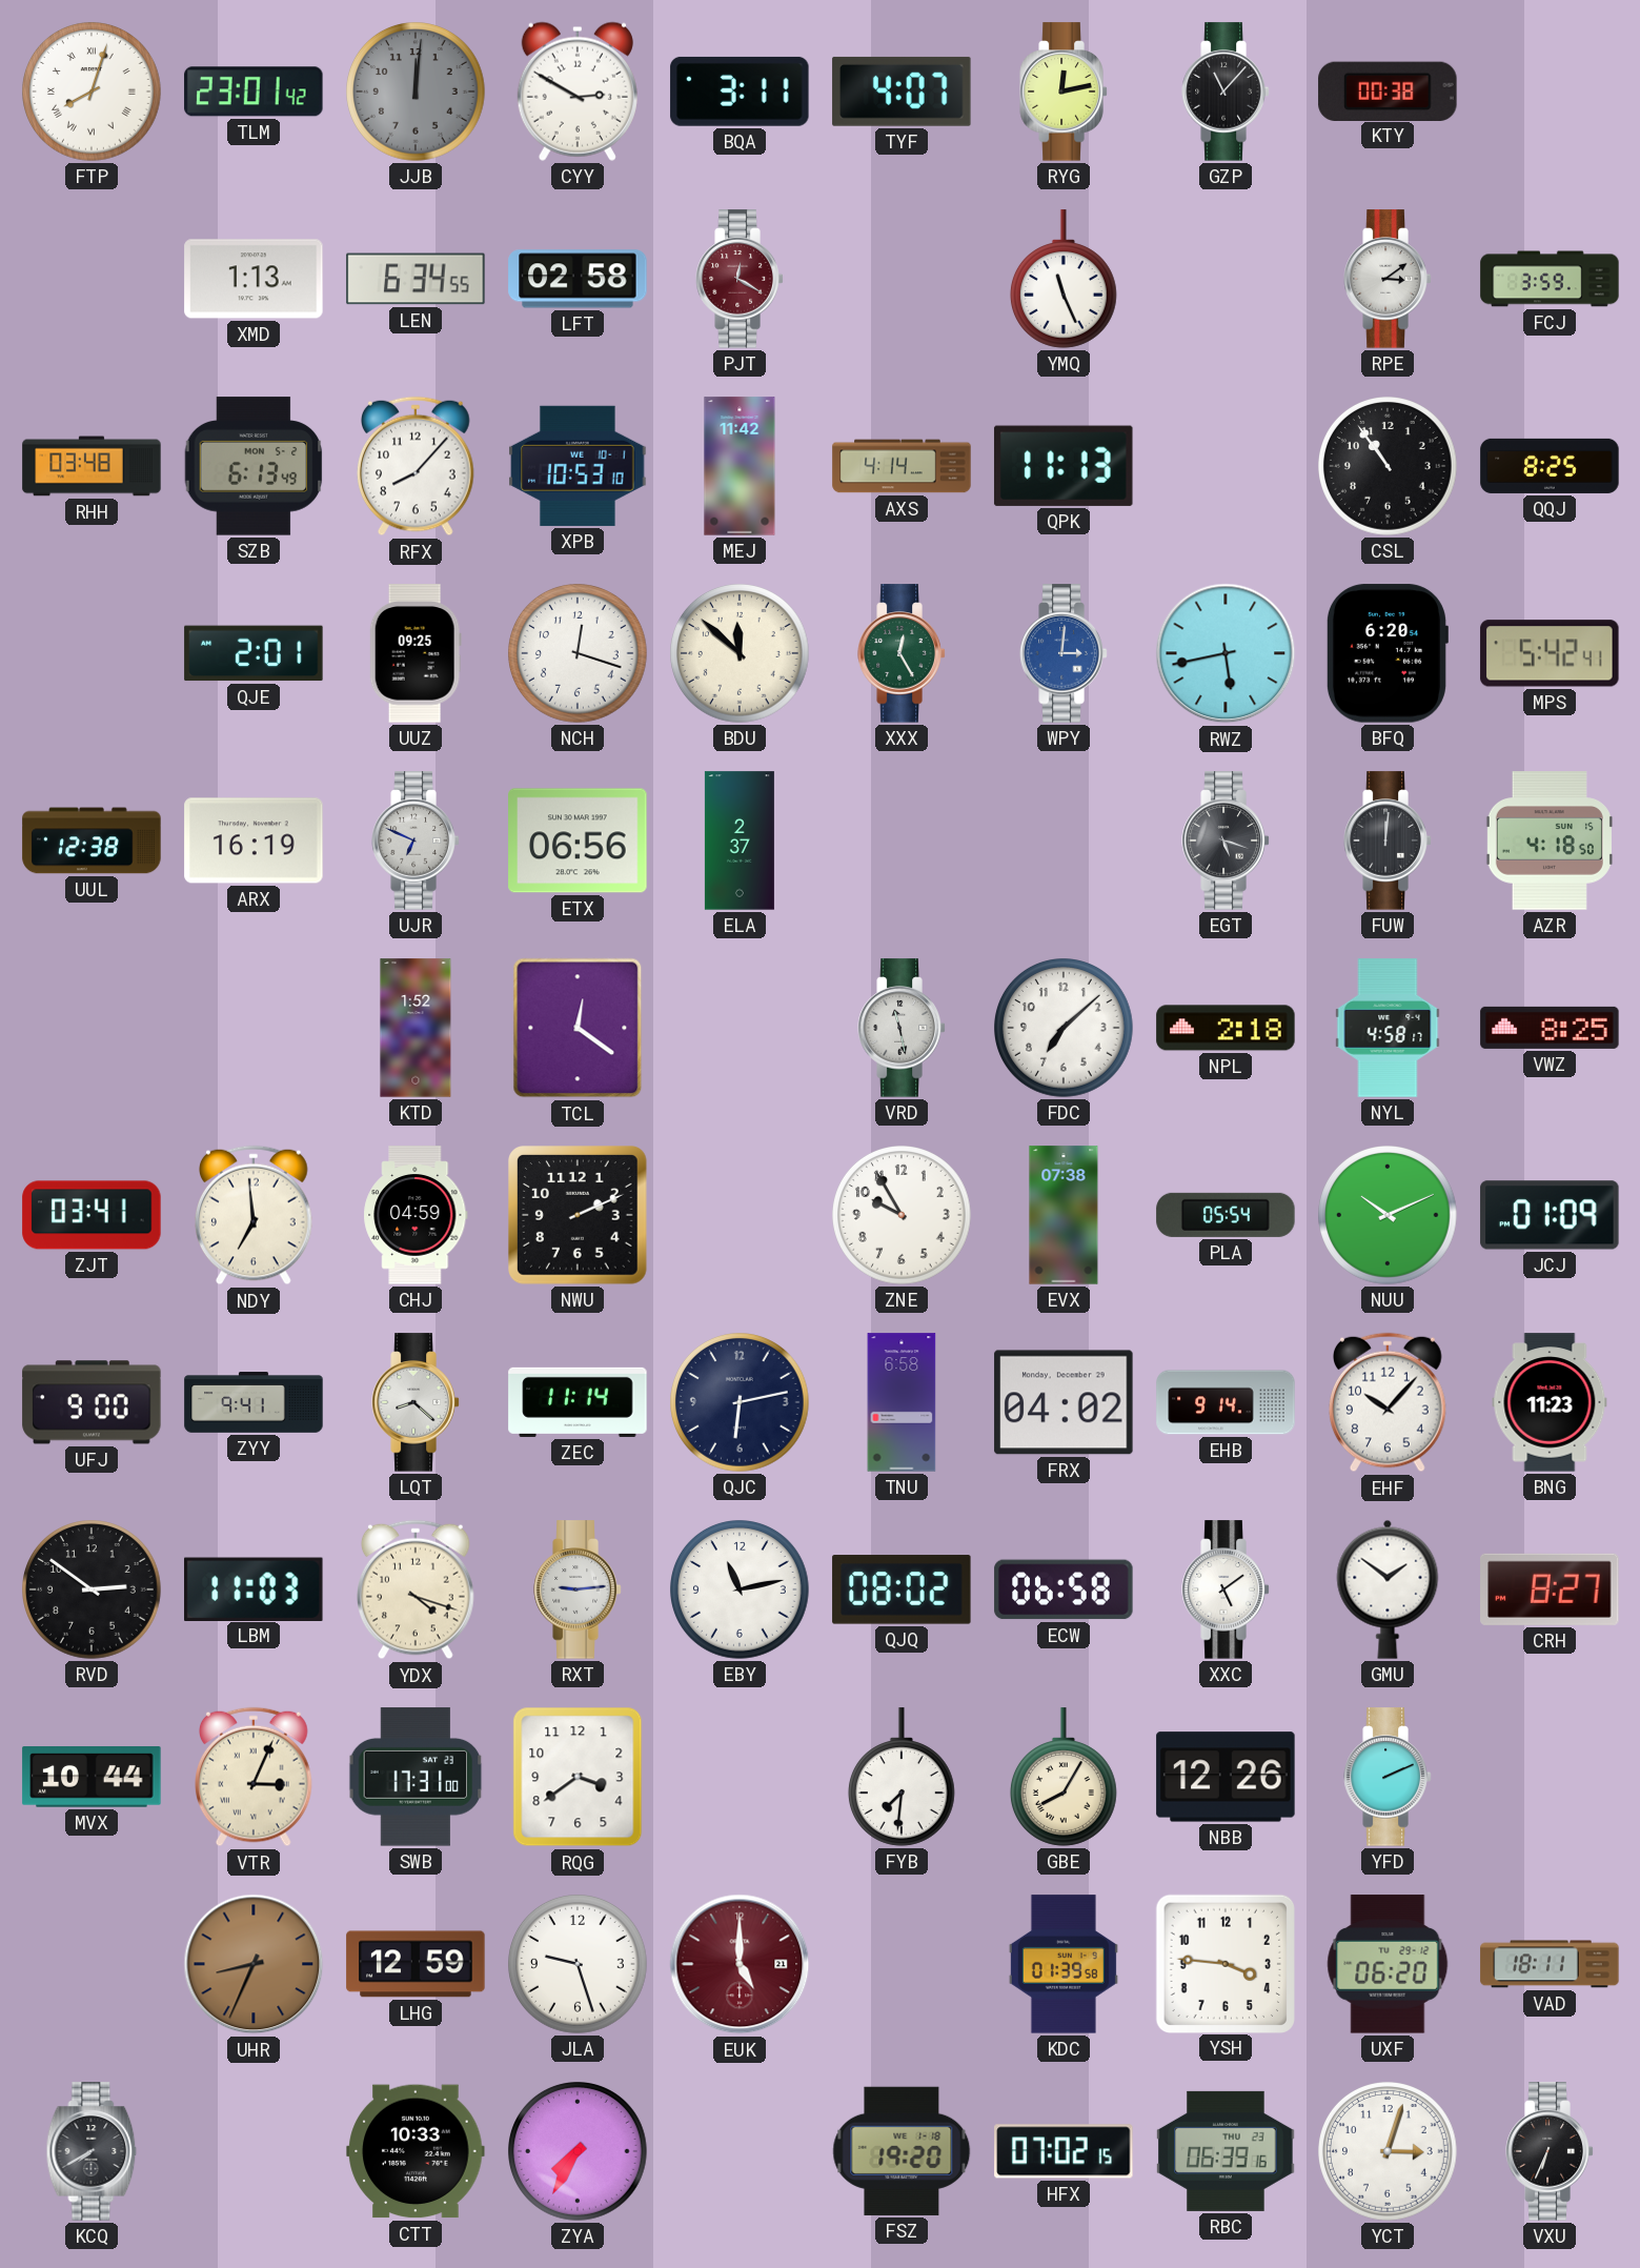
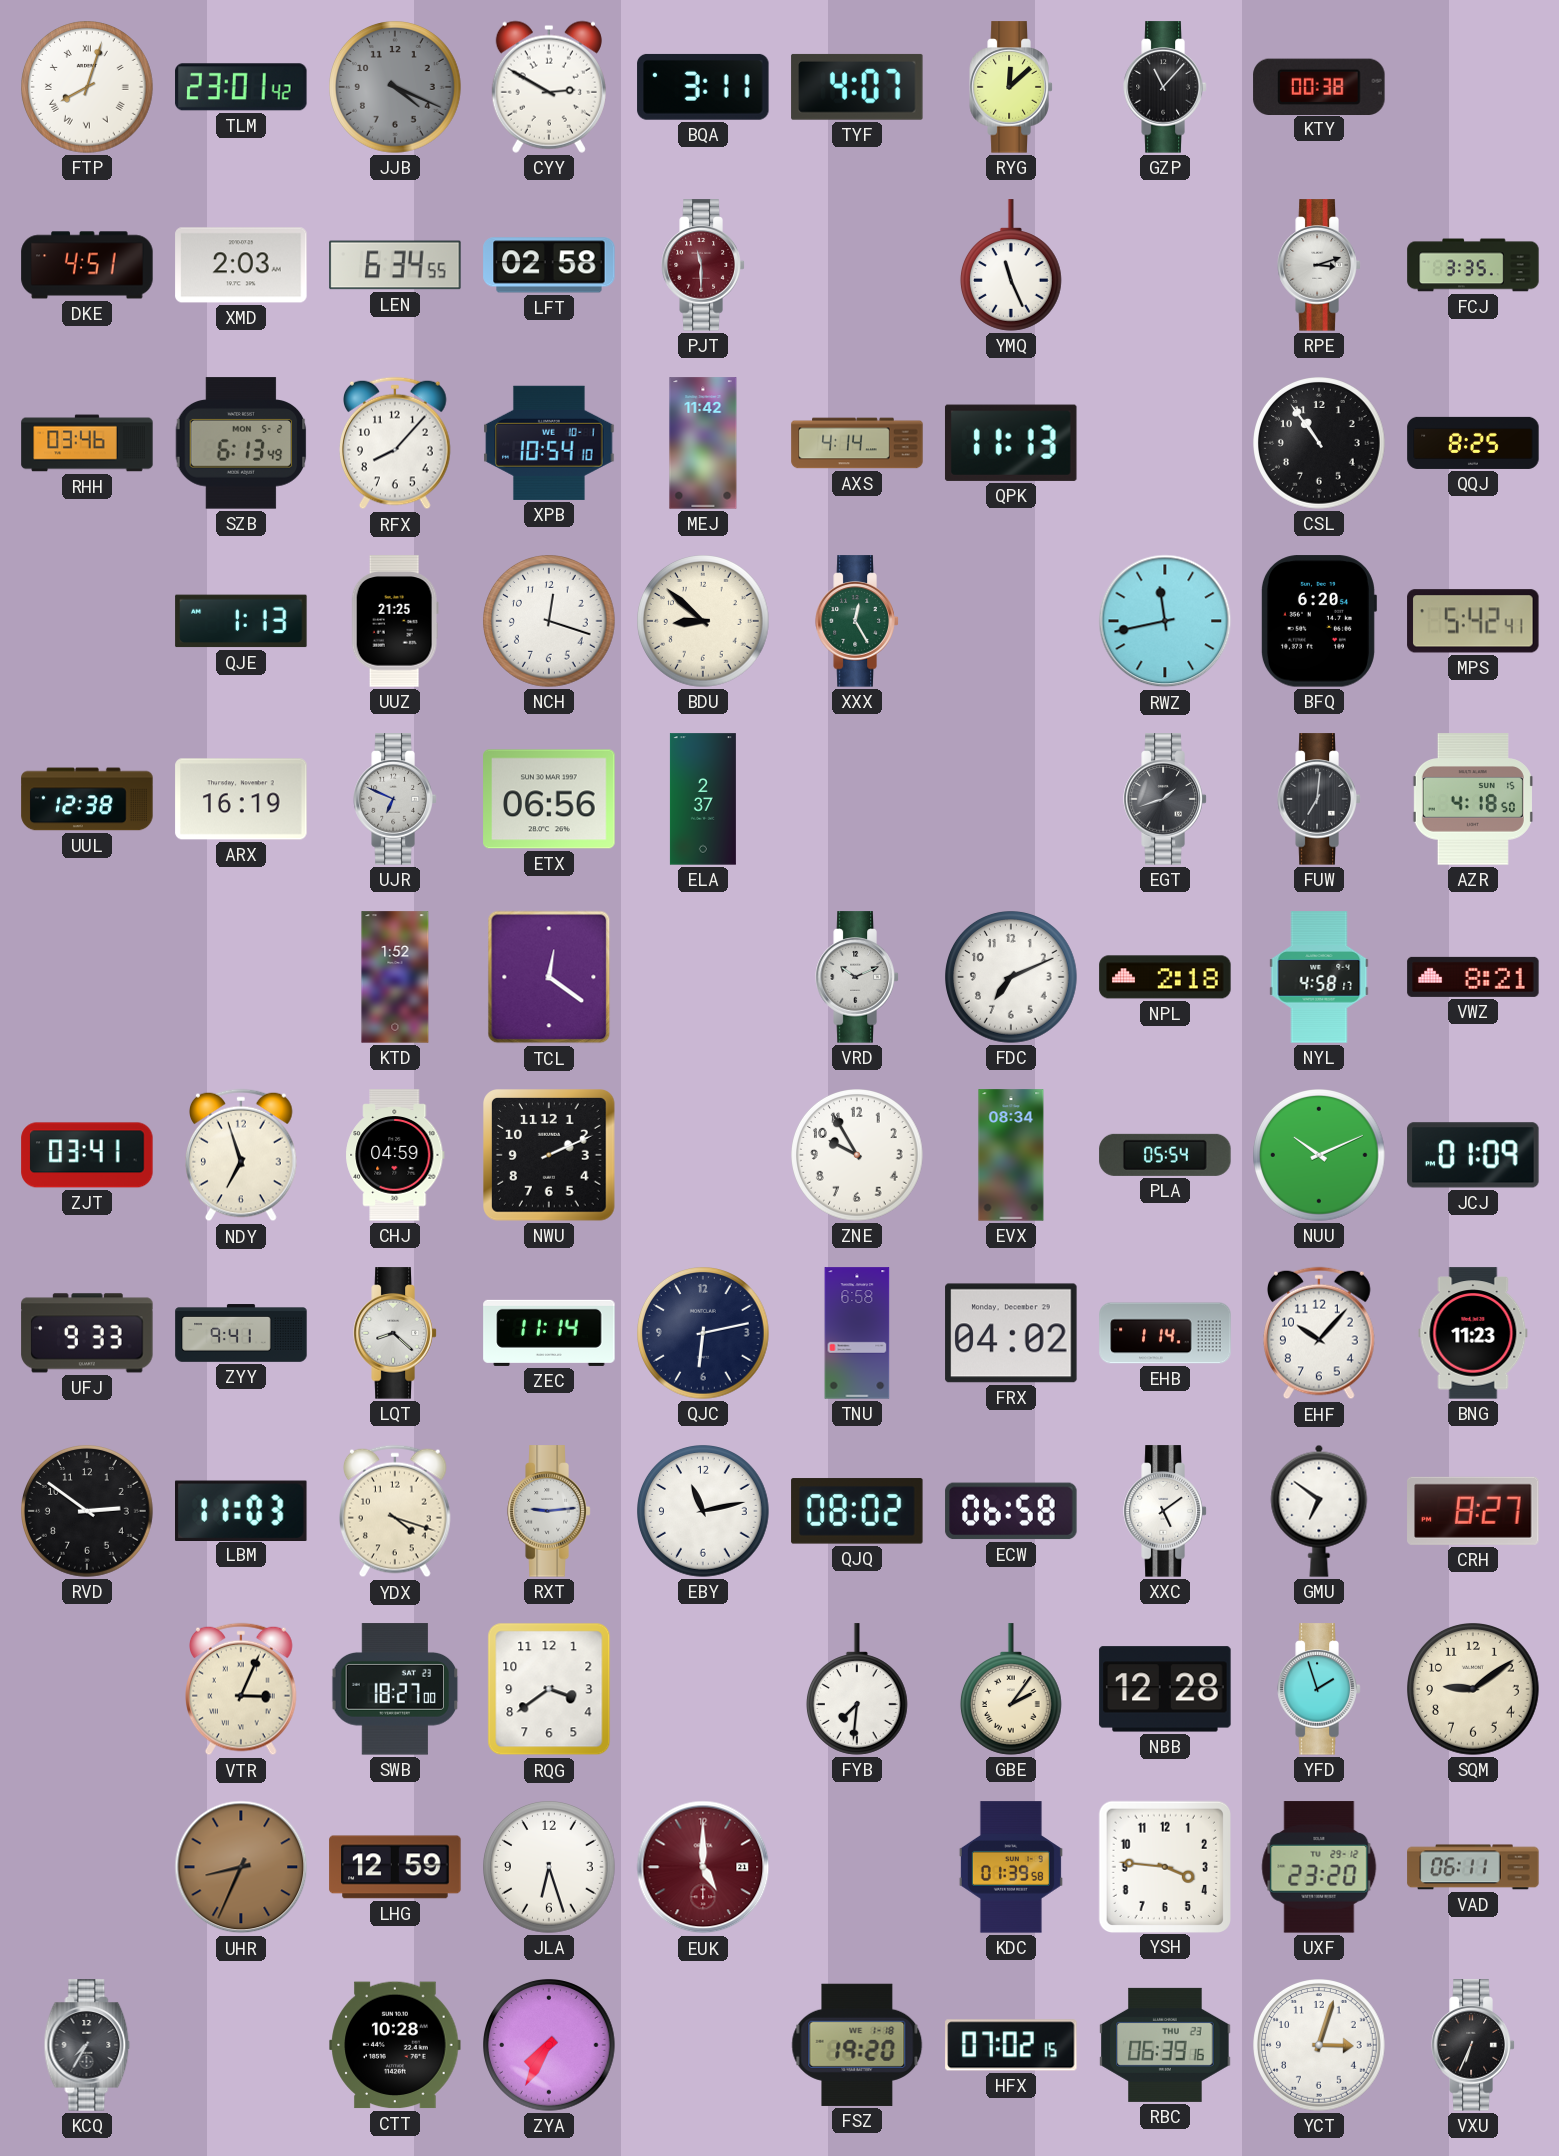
JJB: 12:01 -> 4:19 (396, 88)
RYG: 12:13 -> 12:08 (1011, 87)
DKE: none -> 4:51 (87, 265)
XMD: 1:13 -> 2:03 (241, 265)
PJT: 12:20 -> 11:30 (703, 265)
RPE: 3:09 -> 3:12 (1319, 265)
FCJ: 3:59 -> 3:35 (1473, 265)
RHH: 03:48 -> 03:46 (87, 443)
XPB: 10:53 -> 10:54 (549, 443)
QJE: 2:01 -> 1:13 (241, 621)
UUZ: 09:25 -> 21:25 (395, 621)
BDU: 11:52 -> 8:52 (704, 622)
WPY: 3:01 -> none (1064, 653)
RWZ: 5:43 -> 11:43 (1165, 621)
EGT: 5:18 -> 1:42 (1165, 799)
FUW: 12:01 -> 7:01 (1319, 799)
VRD: 11:28 -> 10:11 (857, 977)
FDC: 7:08 -> 7:11 (1012, 978)
VWZ: 8:25 -> 8:21 (1473, 977)
NDY: 6:59 -> 6:57 (242, 1155)
EVX: 07:38 -> 08:34 (1011, 1155)
UFJ: 9:00 -> 9:33 (87, 1333)
EHB: 9:14 -> 1:14 (1165, 1333)
GMU: 1:51 -> 6:51 (1319, 1511)
MVX: 10:44 -> none (92, 1777)
SWB: 17:31 -> 18:27 (395, 1689)
GBE: 8:05 -> 2:06 (1011, 1689)
NBB: 12:26 -> 12:28 (1165, 1689)
YFD: 2:11 -> 1:57 (1319, 1689)
SQM: none -> 9:09 (1474, 1690)
JLA: 9:27 -> 6:27 (550, 1868)
UXF: 06:20 -> 23:20 (1319, 1867)
VAD: 18:11 -> 06:11 (1473, 1867)
KCQ: 7:40 -> 7:35 (87, 2045)
CTT: 10:33 -> 10:28 (395, 2045)
